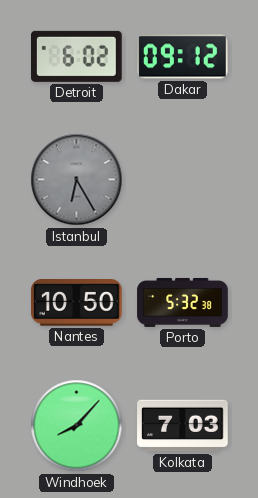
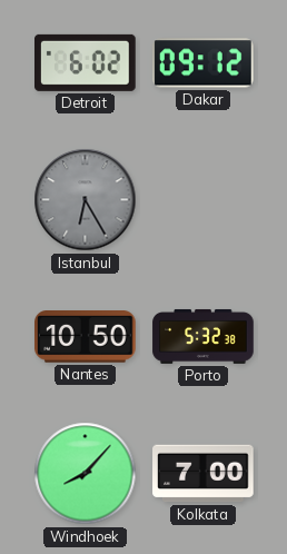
Kolkata: 7:03 -> 7:00 (204, 474)
